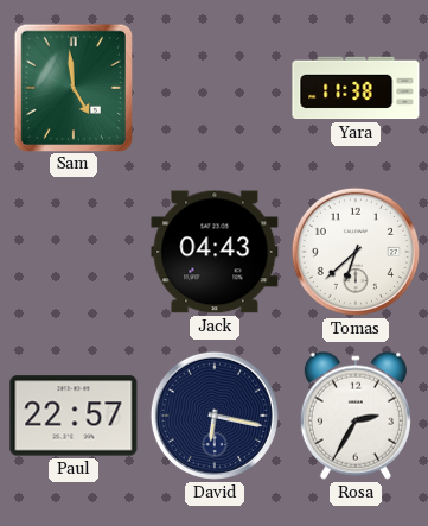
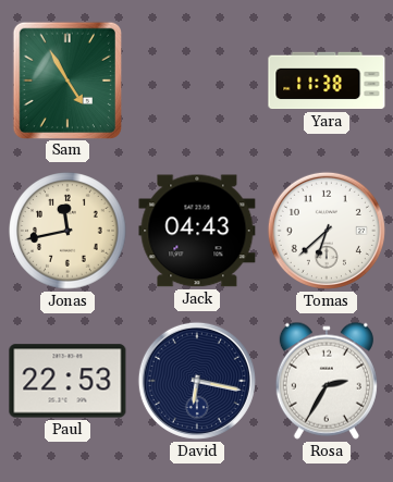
Sam: 4:59 -> 4:55 (66, 79)
Jonas: none -> 11:43 (67, 231)
Paul: 22:57 -> 22:53 (67, 381)
